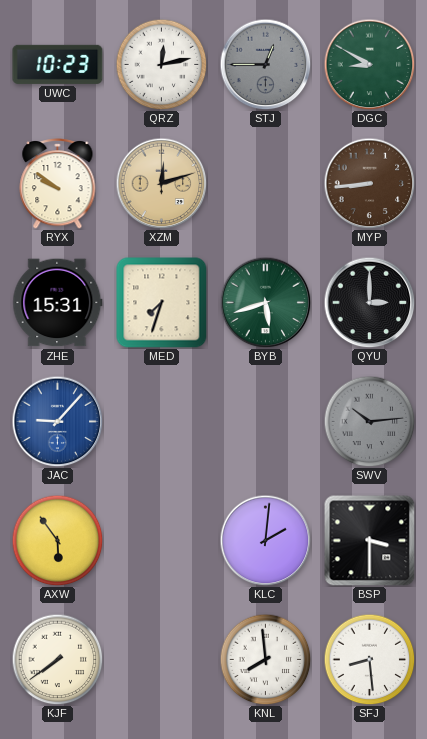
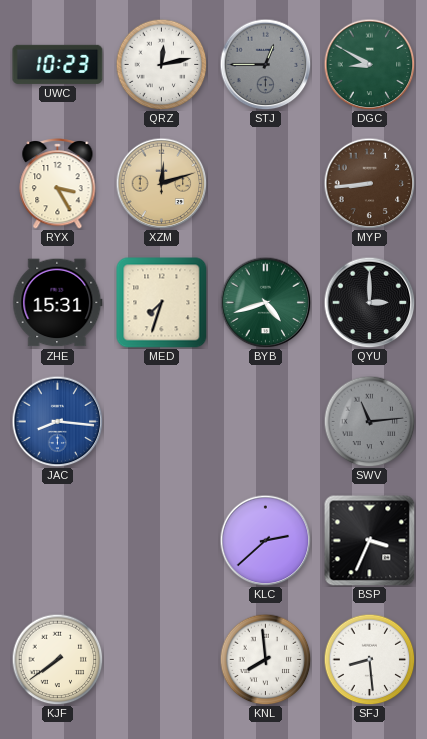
RYX: 9:51 -> 3:25 (58, 184)
BYB: 5:42 -> 4:42 (265, 302)
JAC: 9:07 -> 8:16 (57, 421)
SWV: 10:14 -> 11:14 (369, 421)
AXW: 5:54 -> none (57, 540)
KLC: 2:01 -> 2:38 (265, 540)
BSP: 3:30 -> 3:34 (369, 540)
